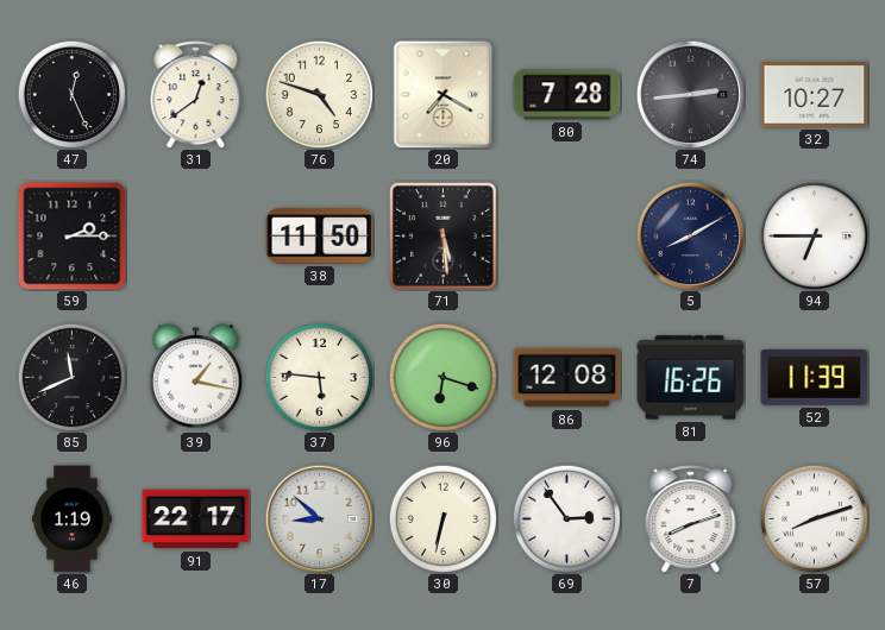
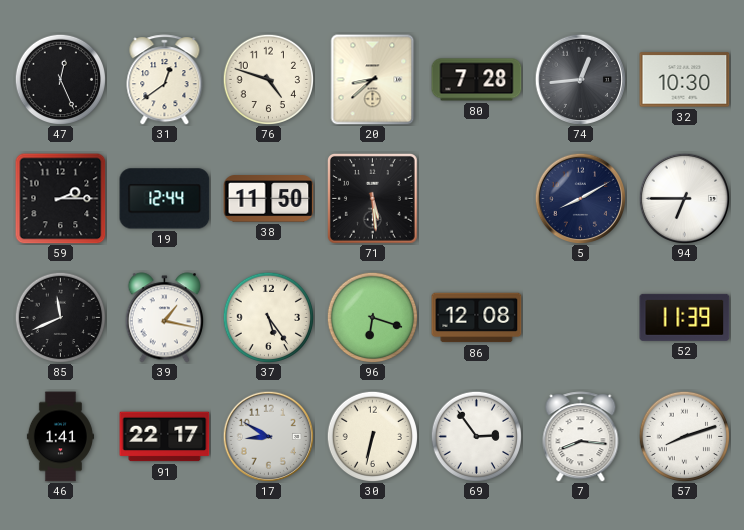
20: 7:20 -> 8:38 (373, 80)
74: 2:44 -> 12:44 (580, 79)
32: 10:27 -> 10:30 (685, 80)
19: none -> 12:44 (165, 199)
37: 5:46 -> 5:24 (268, 317)
81: 16:26 -> none (691, 378)
46: 1:19 -> 1:41 (60, 437)
17: 8:52 -> 8:50 (268, 436)
7: 8:12 -> 8:16 (581, 437)
